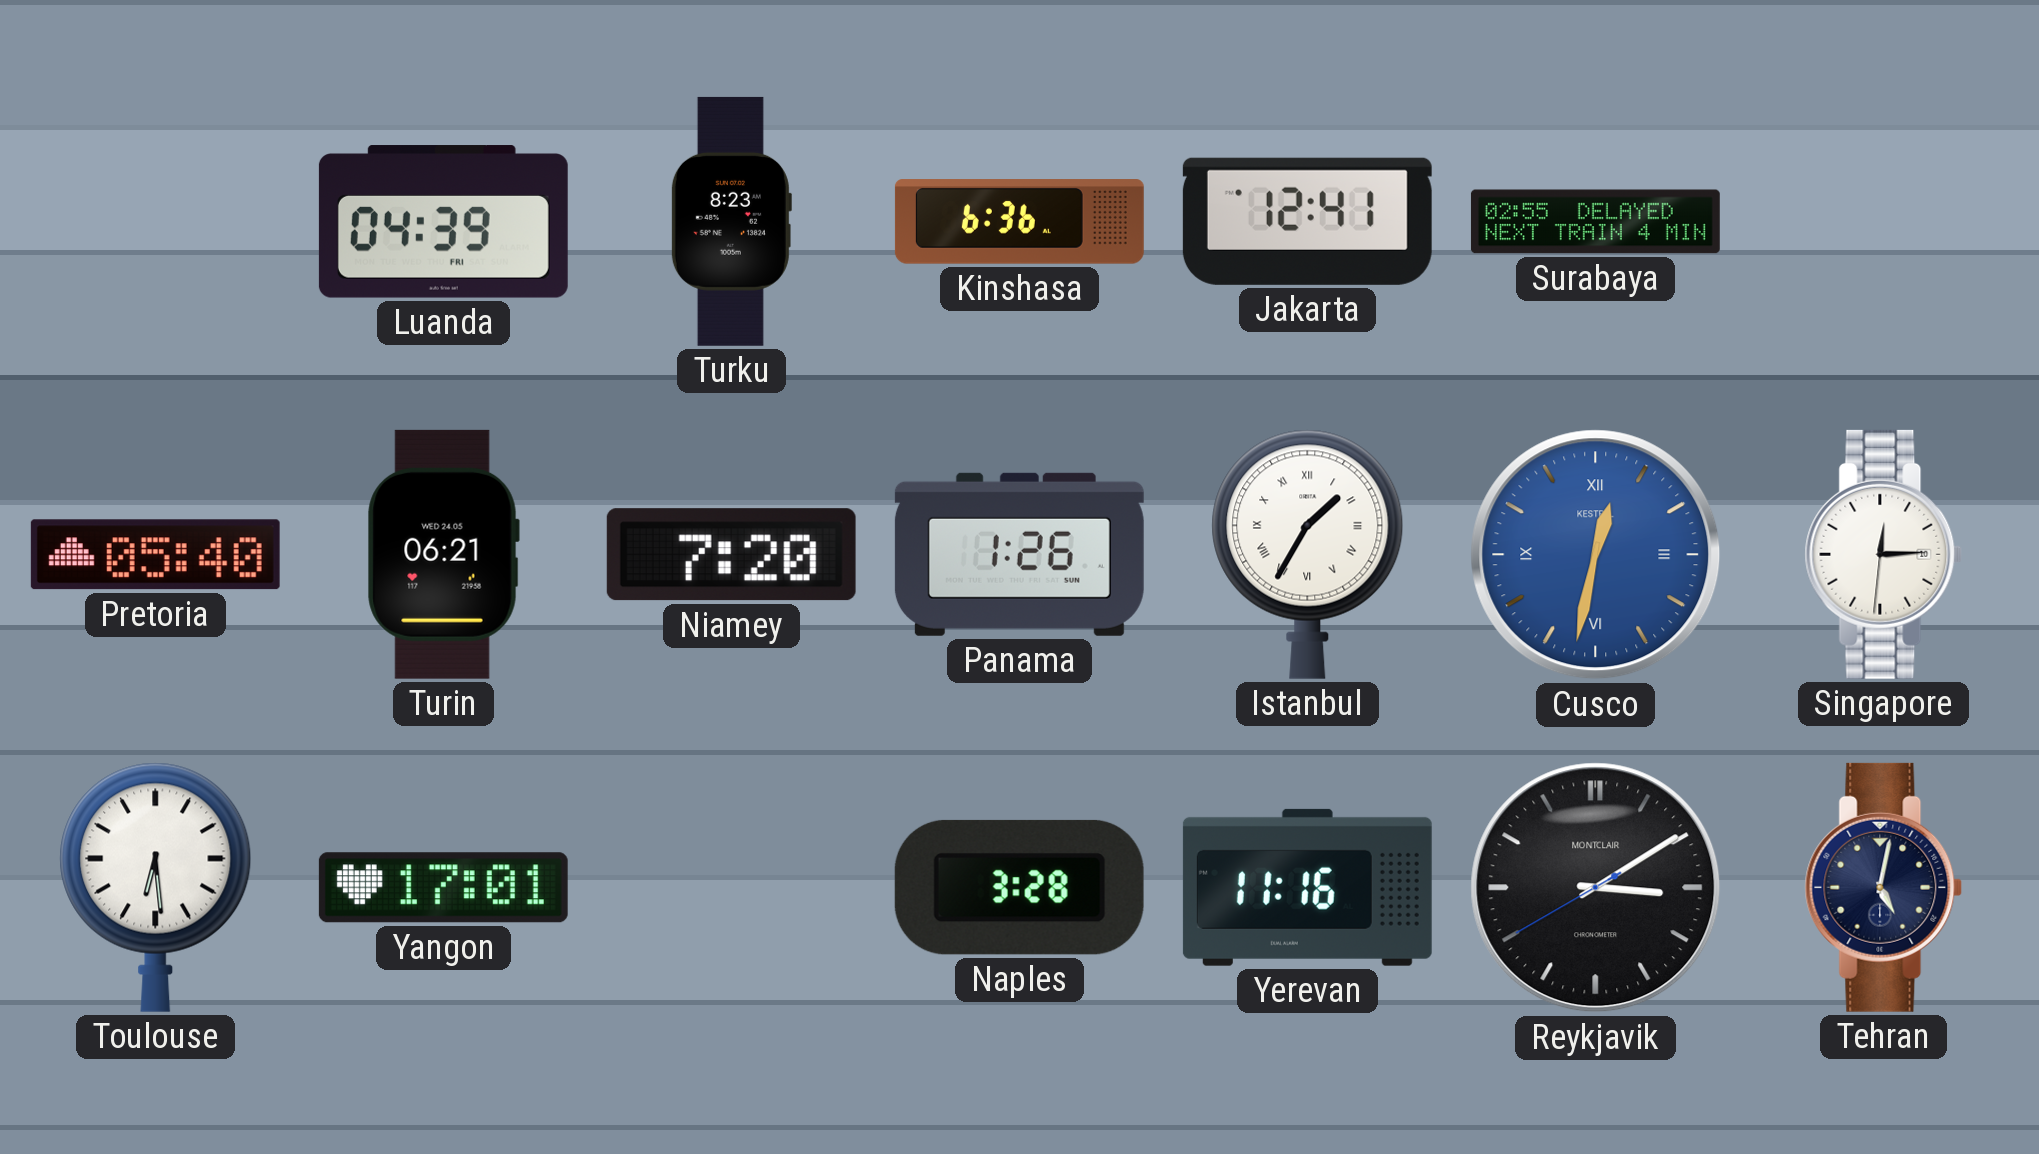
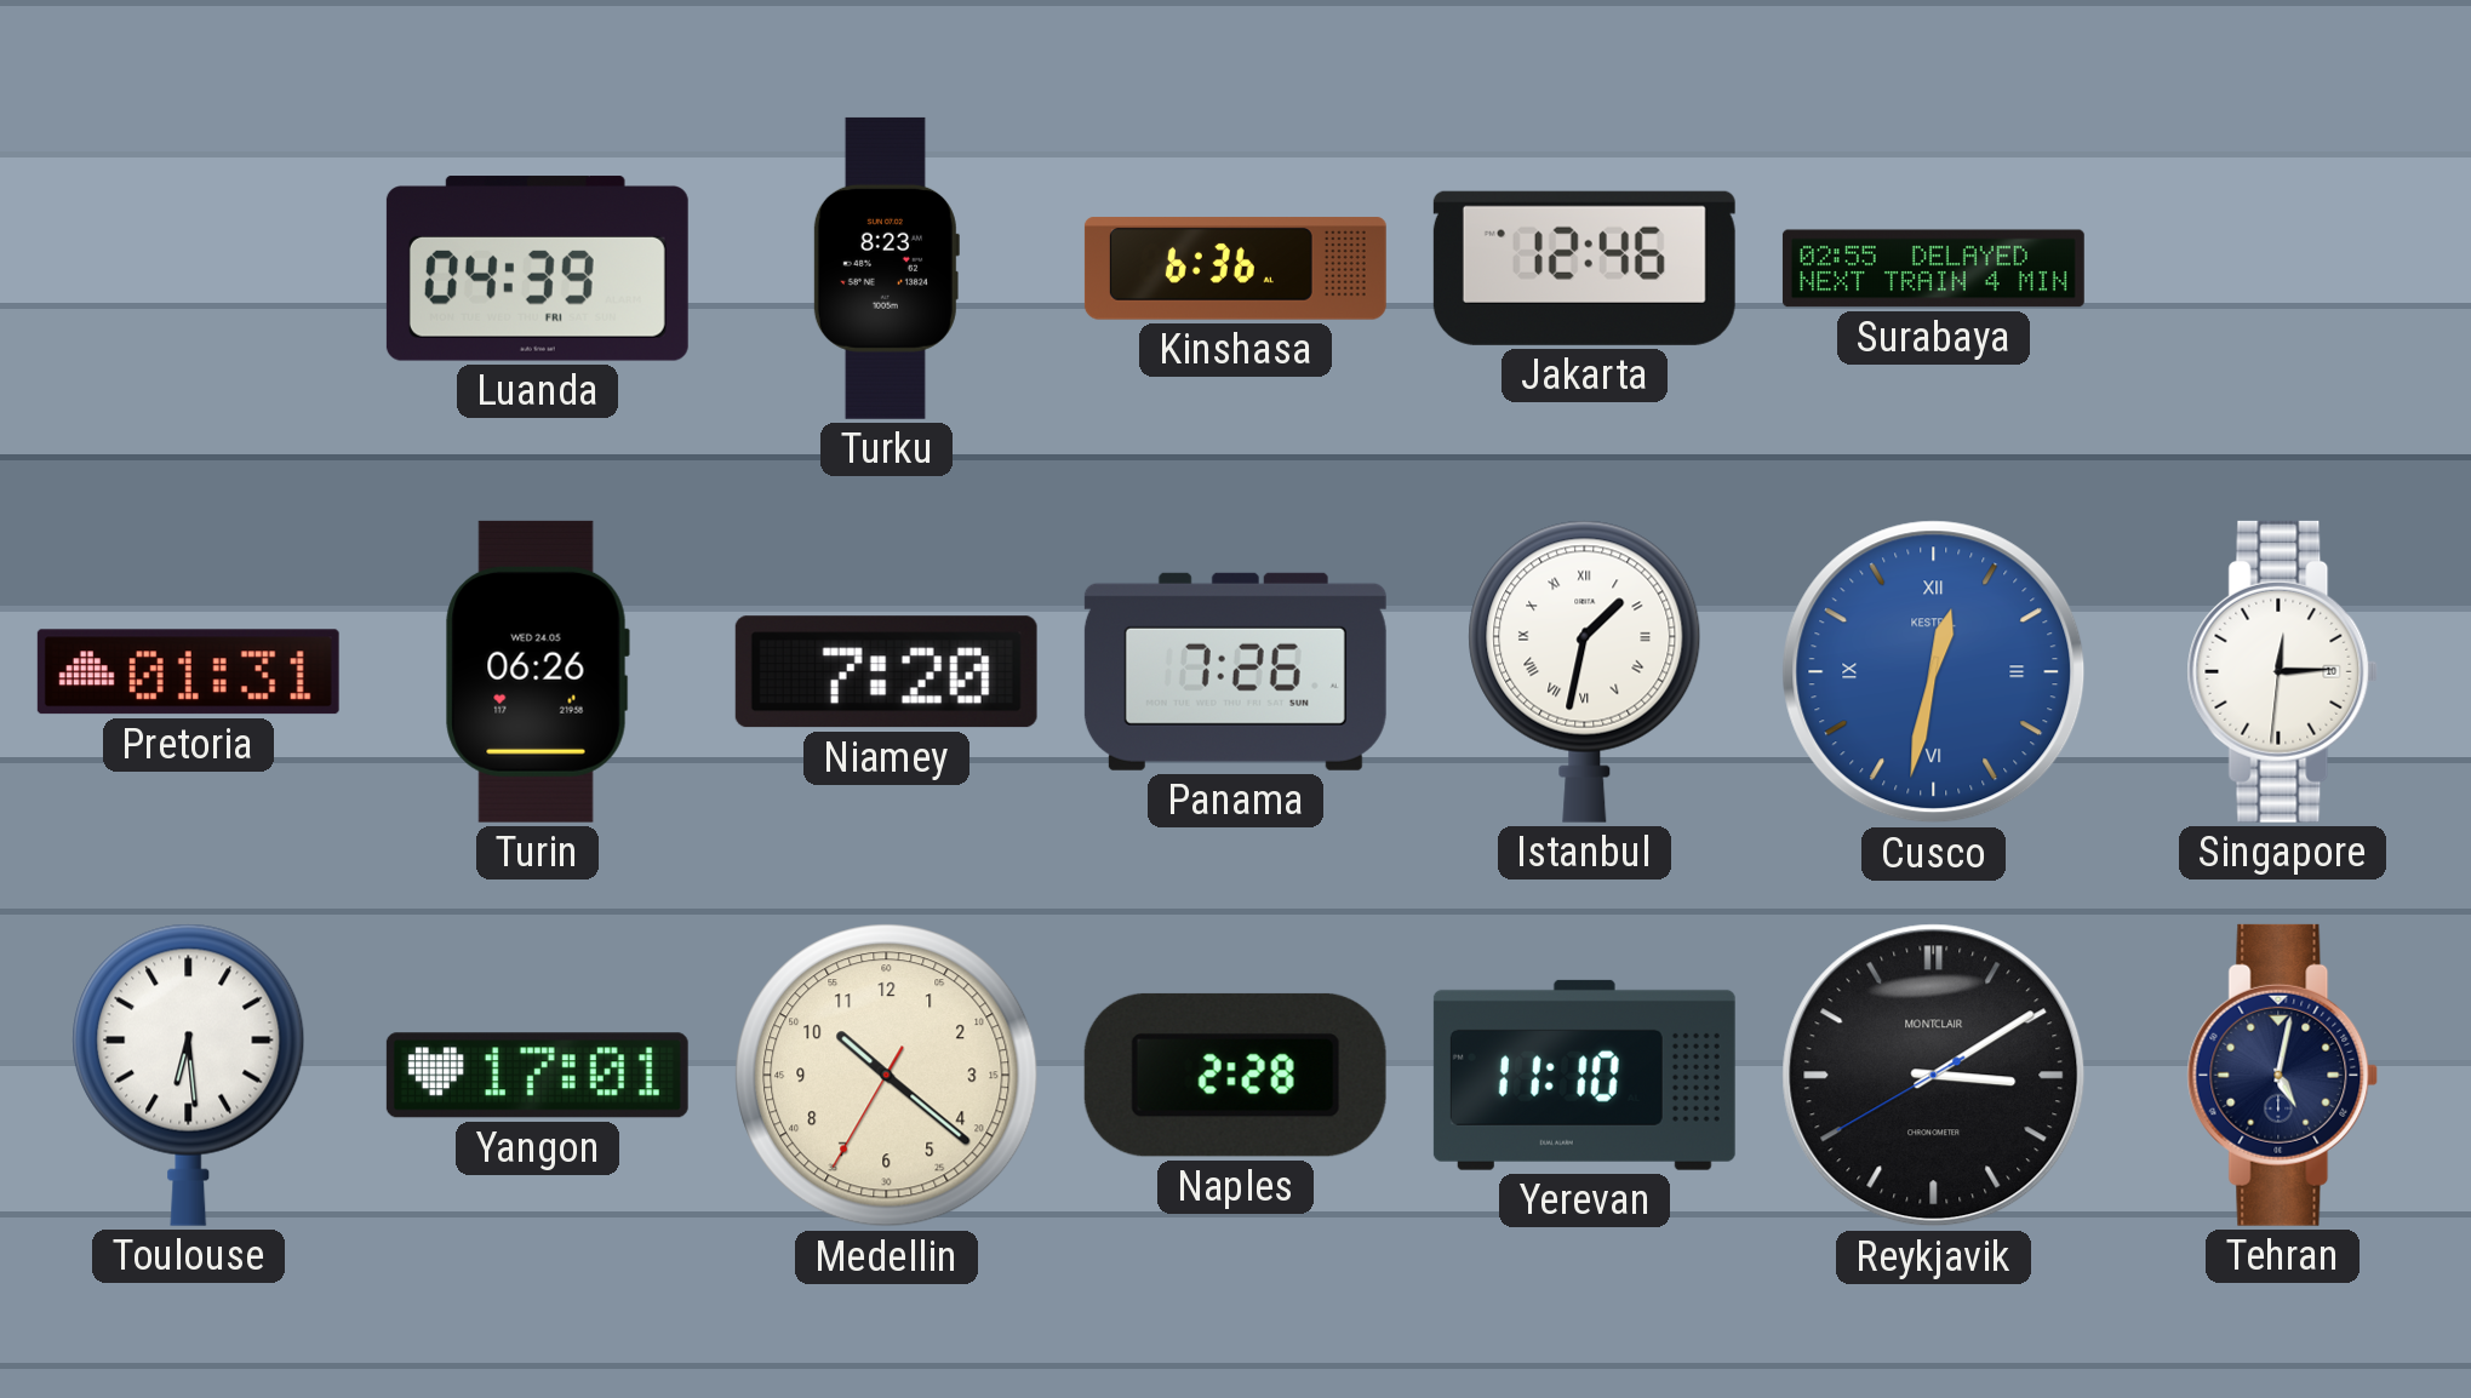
Jakarta: 12:41 -> 12:46 (1584, 268)
Pretoria: 05:40 -> 01:31 (188, 672)
Turin: 06:21 -> 06:26 (537, 671)
Panama: 1:26 -> 7:26 (1235, 671)
Istanbul: 1:35 -> 1:32 (1585, 671)
Medellin: none -> 10:21 (887, 1076)
Naples: 3:28 -> 2:28 (1235, 1075)
Yerevan: 11:16 -> 11:10 (1584, 1075)
